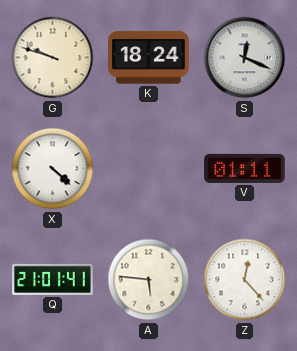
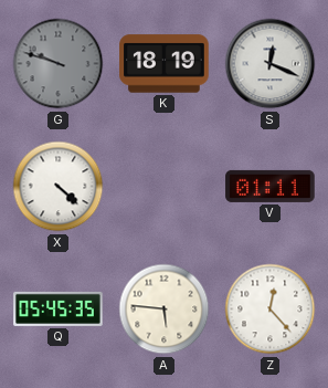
G dial: cream -> grey (59, 64)
K: 18:24 -> 18:19 (165, 64)
Q: 21:01 -> 05:45 (59, 308)
